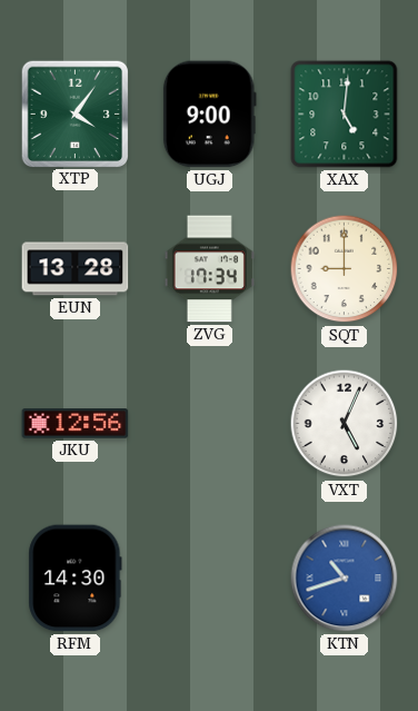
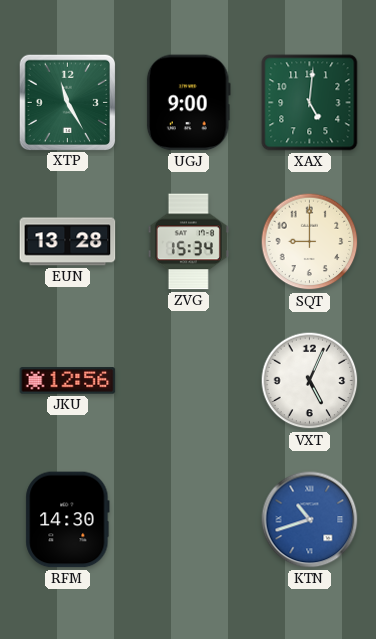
XTP: 4:06 -> 11:25 (67, 102)
ZVG: 17:34 -> 15:34 (188, 242)
